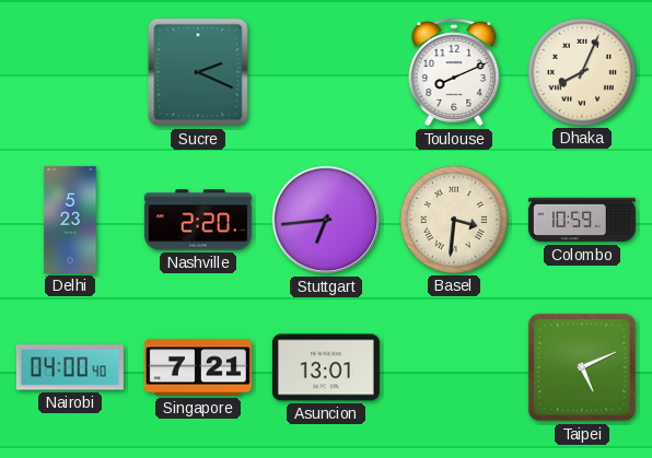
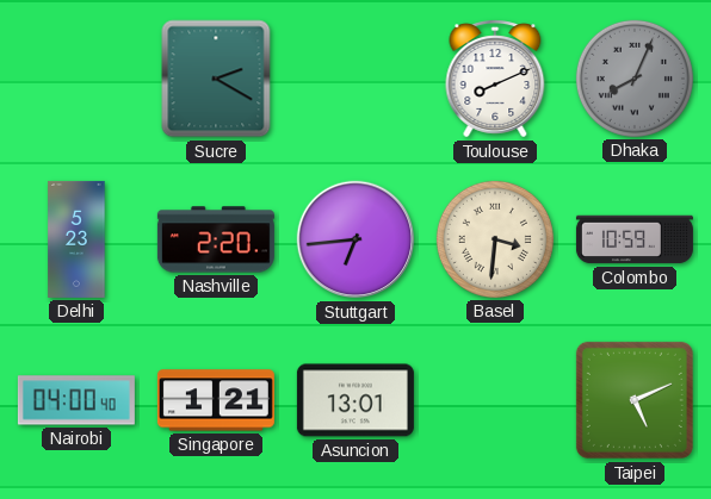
Sucre: 2:19 -> 2:20 (216, 79)
Dhaka dial: cream -> grey (635, 79)
Singapore: 7:21 -> 1:21 (216, 400)
